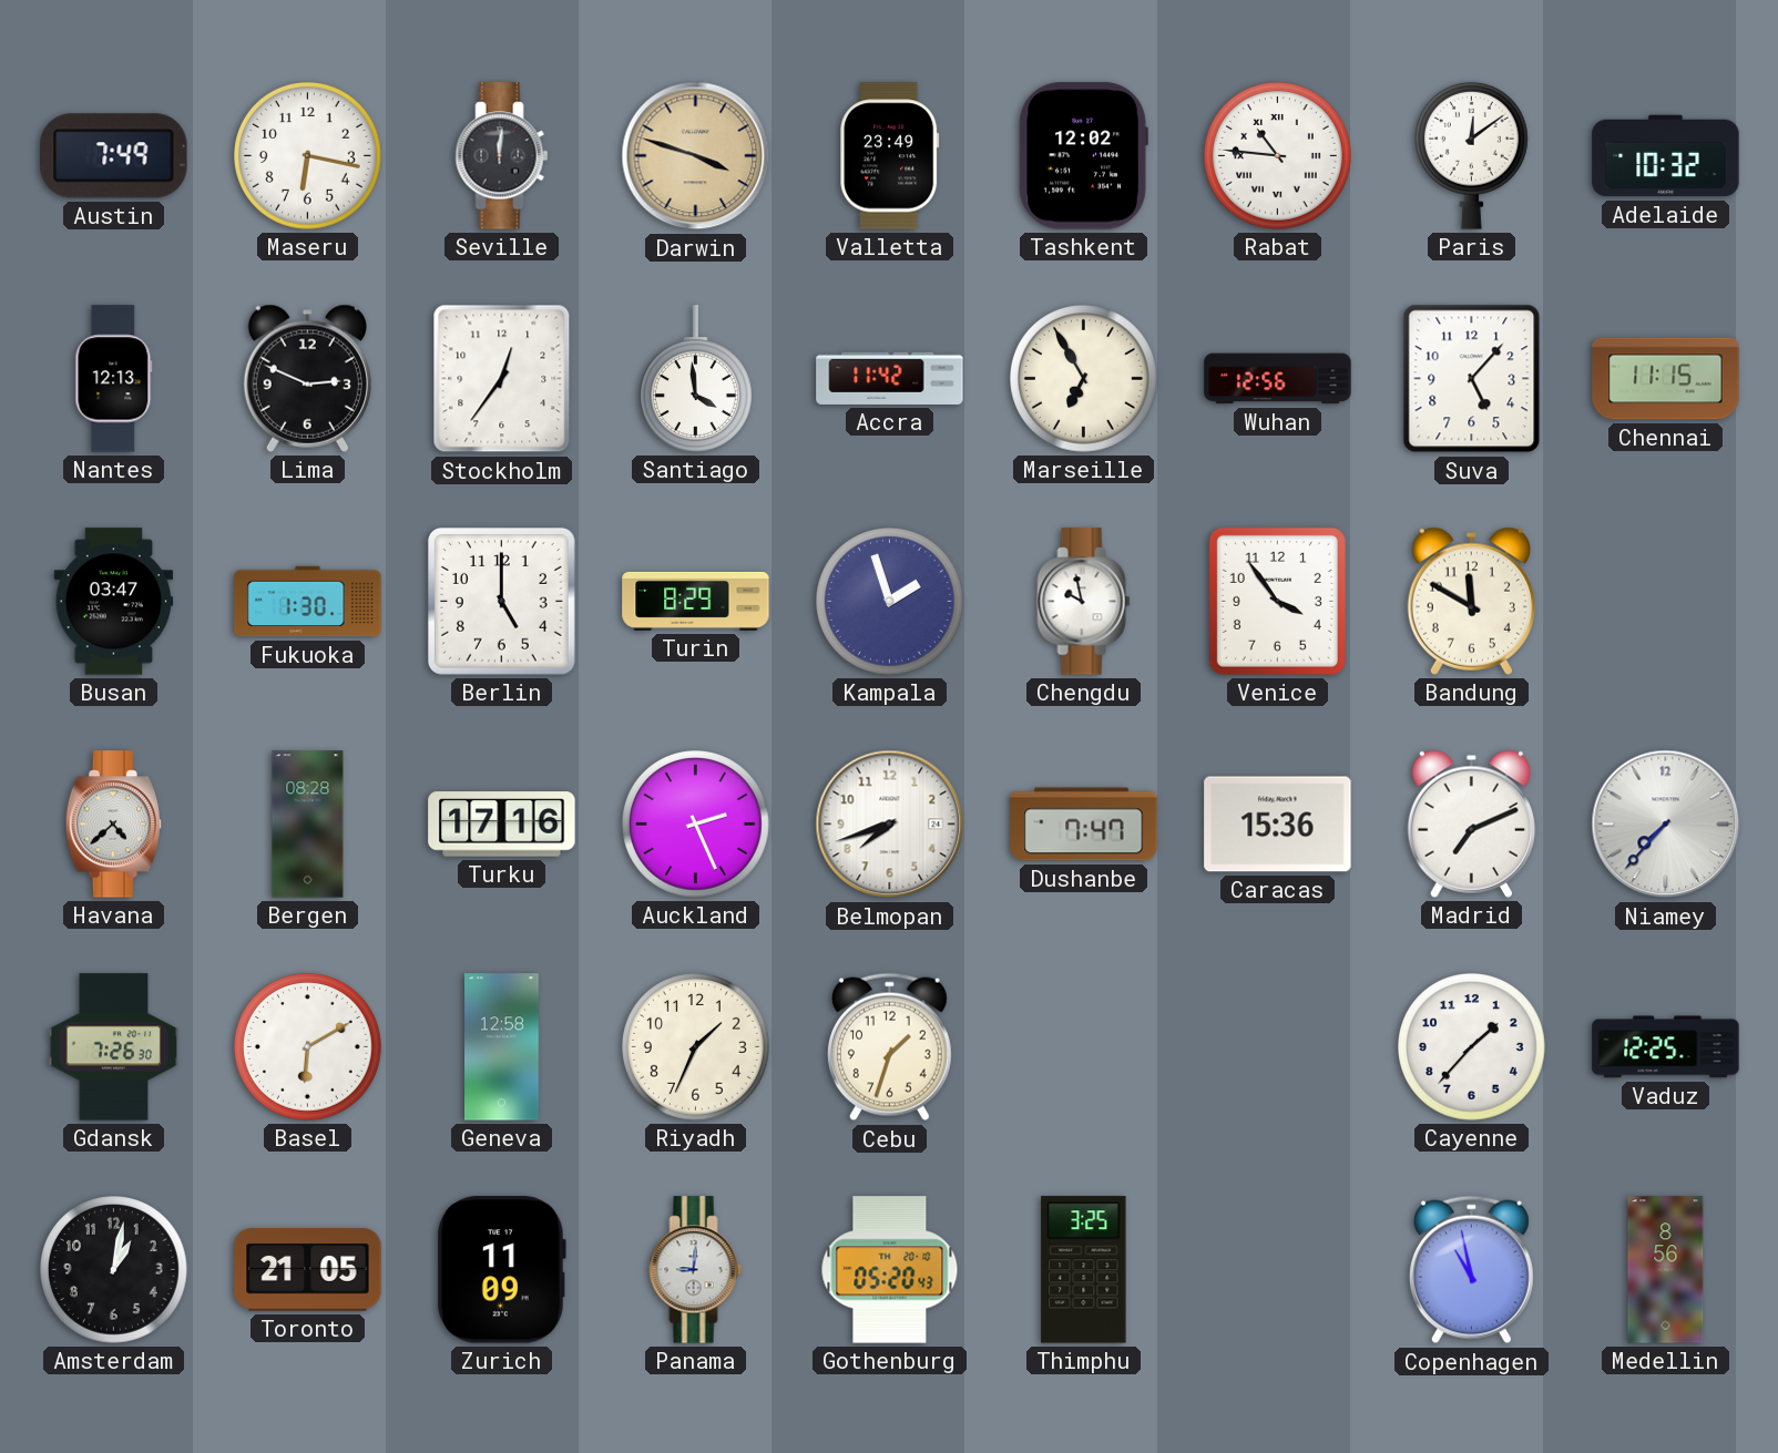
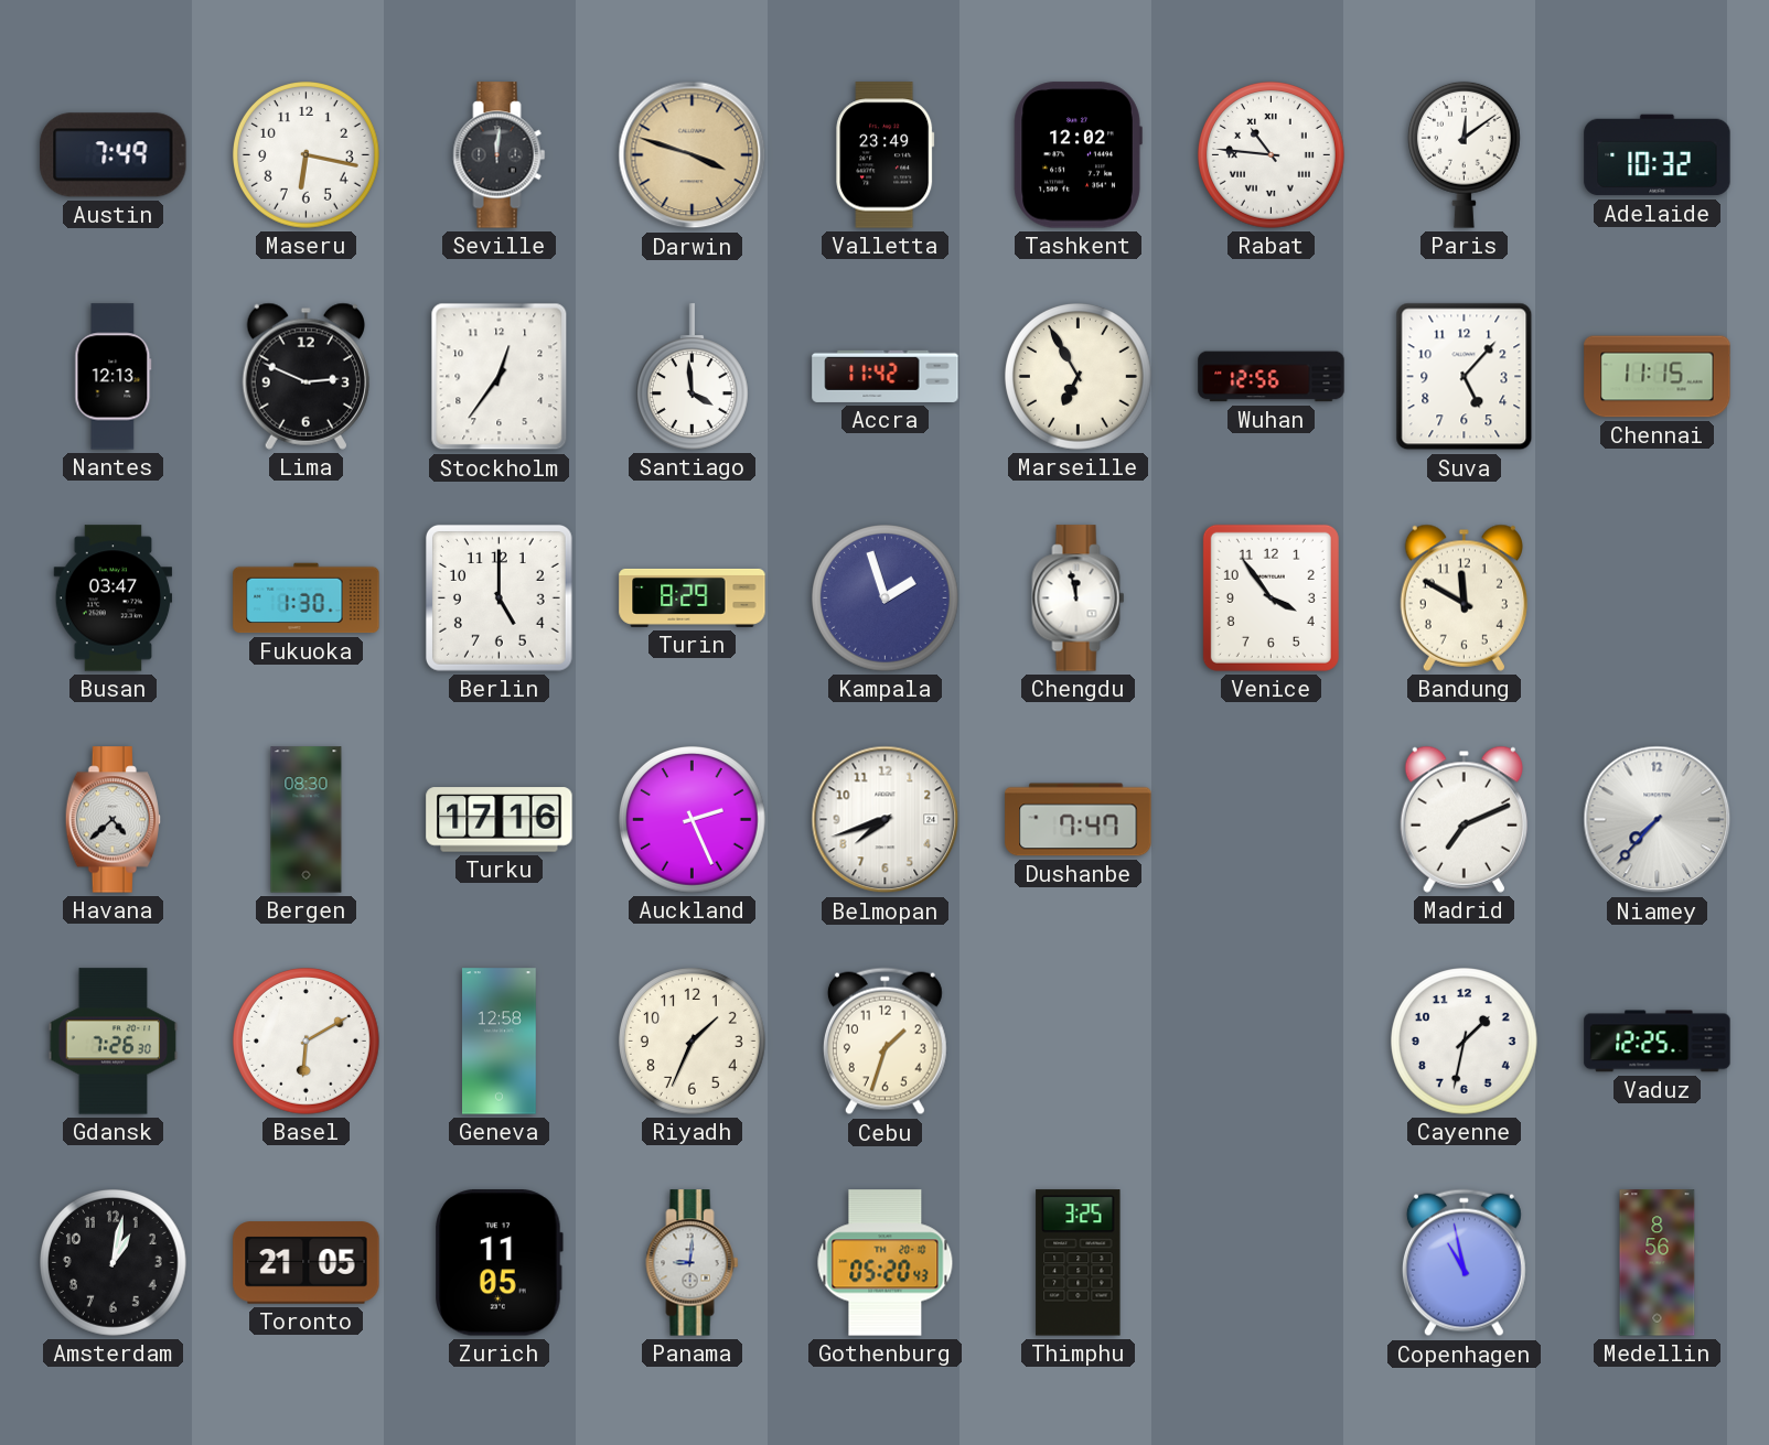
Chengdu: 9:58 -> 11:58 (1079, 599)
Bergen: 08:28 -> 08:30 (307, 820)
Caracas: 15:36 -> none (1278, 825)
Cayenne: 1:37 -> 1:32 (1465, 1042)
Zurich: 11:09 -> 11:05 (498, 1263)
